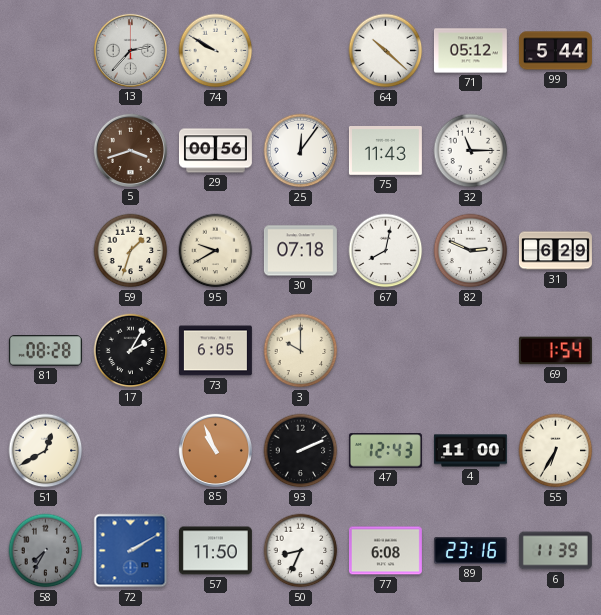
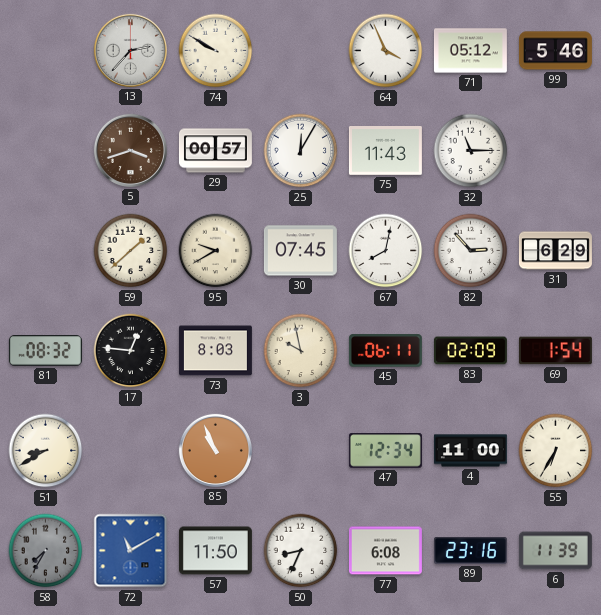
64: 10:22 -> 3:56 (386, 51)
99: 5:44 -> 5:46 (555, 51)
29: 00:56 -> 00:57 (215, 151)
25: 12:06 -> 12:05 (301, 151)
59: 1:33 -> 1:38 (131, 251)
30: 07:18 -> 07:45 (300, 251)
82: 2:49 -> 2:53 (471, 251)
81: 08:28 -> 08:32 (45, 351)
17: 2:05 -> 12:46 (131, 351)
73: 6:05 -> 8:03 (215, 351)
3: 10:00 -> 9:58 (301, 351)
45: none -> 06:11 (385, 351)
83: none -> 02:09 (470, 351)
51: 12:40 -> 8:40 (46, 451)
93: 2:11 -> none (301, 451)
47: 12:43 -> 12:34 (385, 451)
72: 2:10 -> 11:10 (131, 551)
